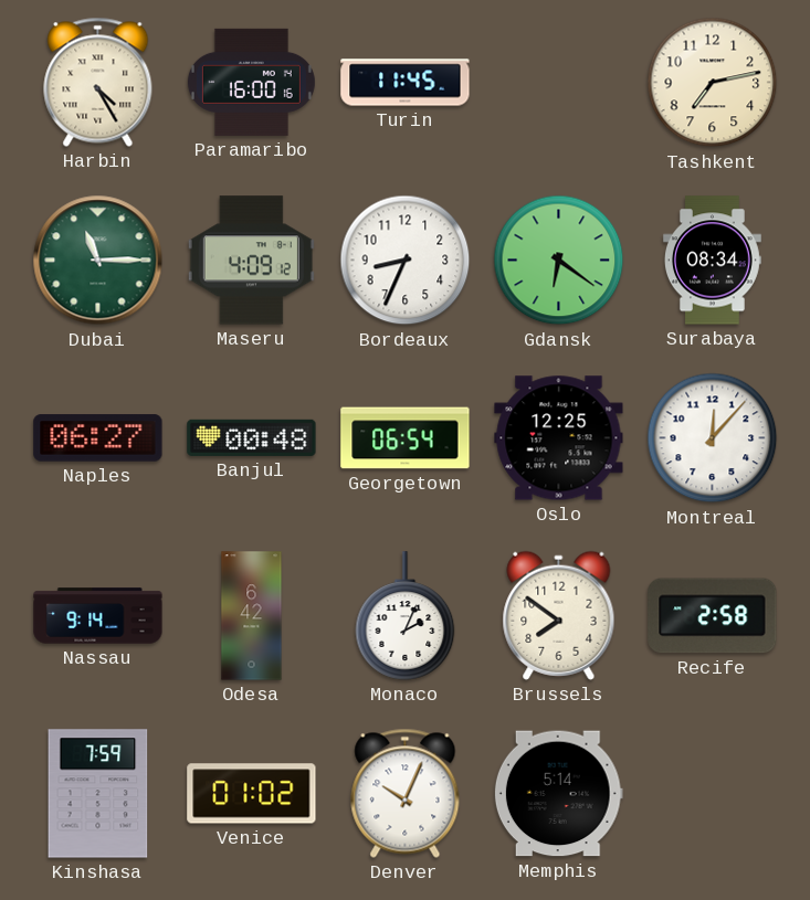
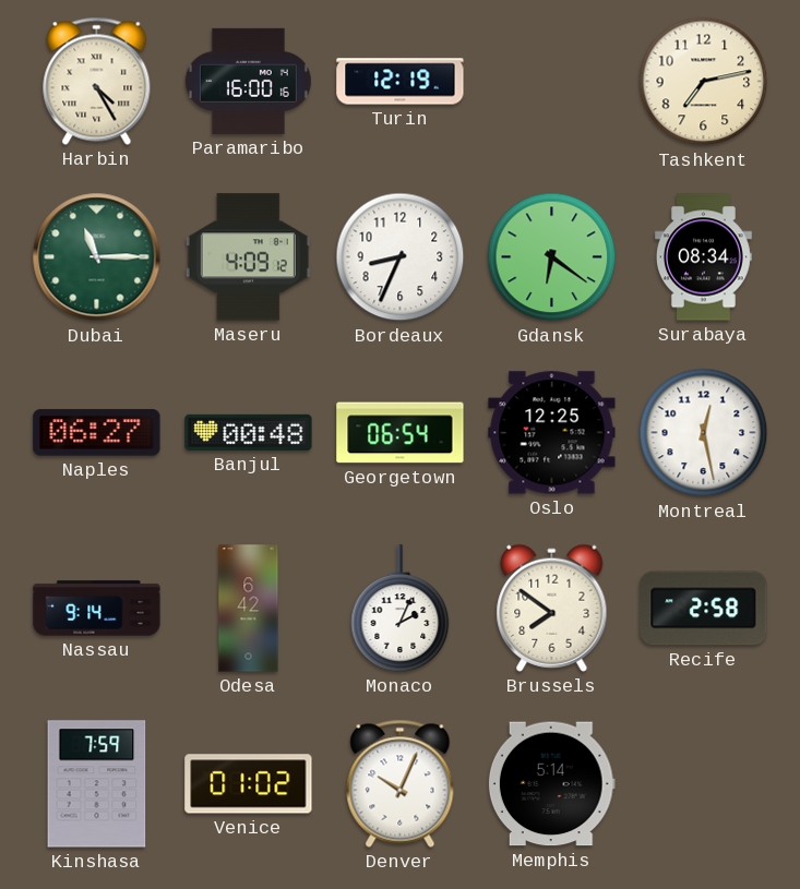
Turin: 11:45 -> 12:19 (401, 82)
Montreal: 12:07 -> 12:28 (704, 433)
